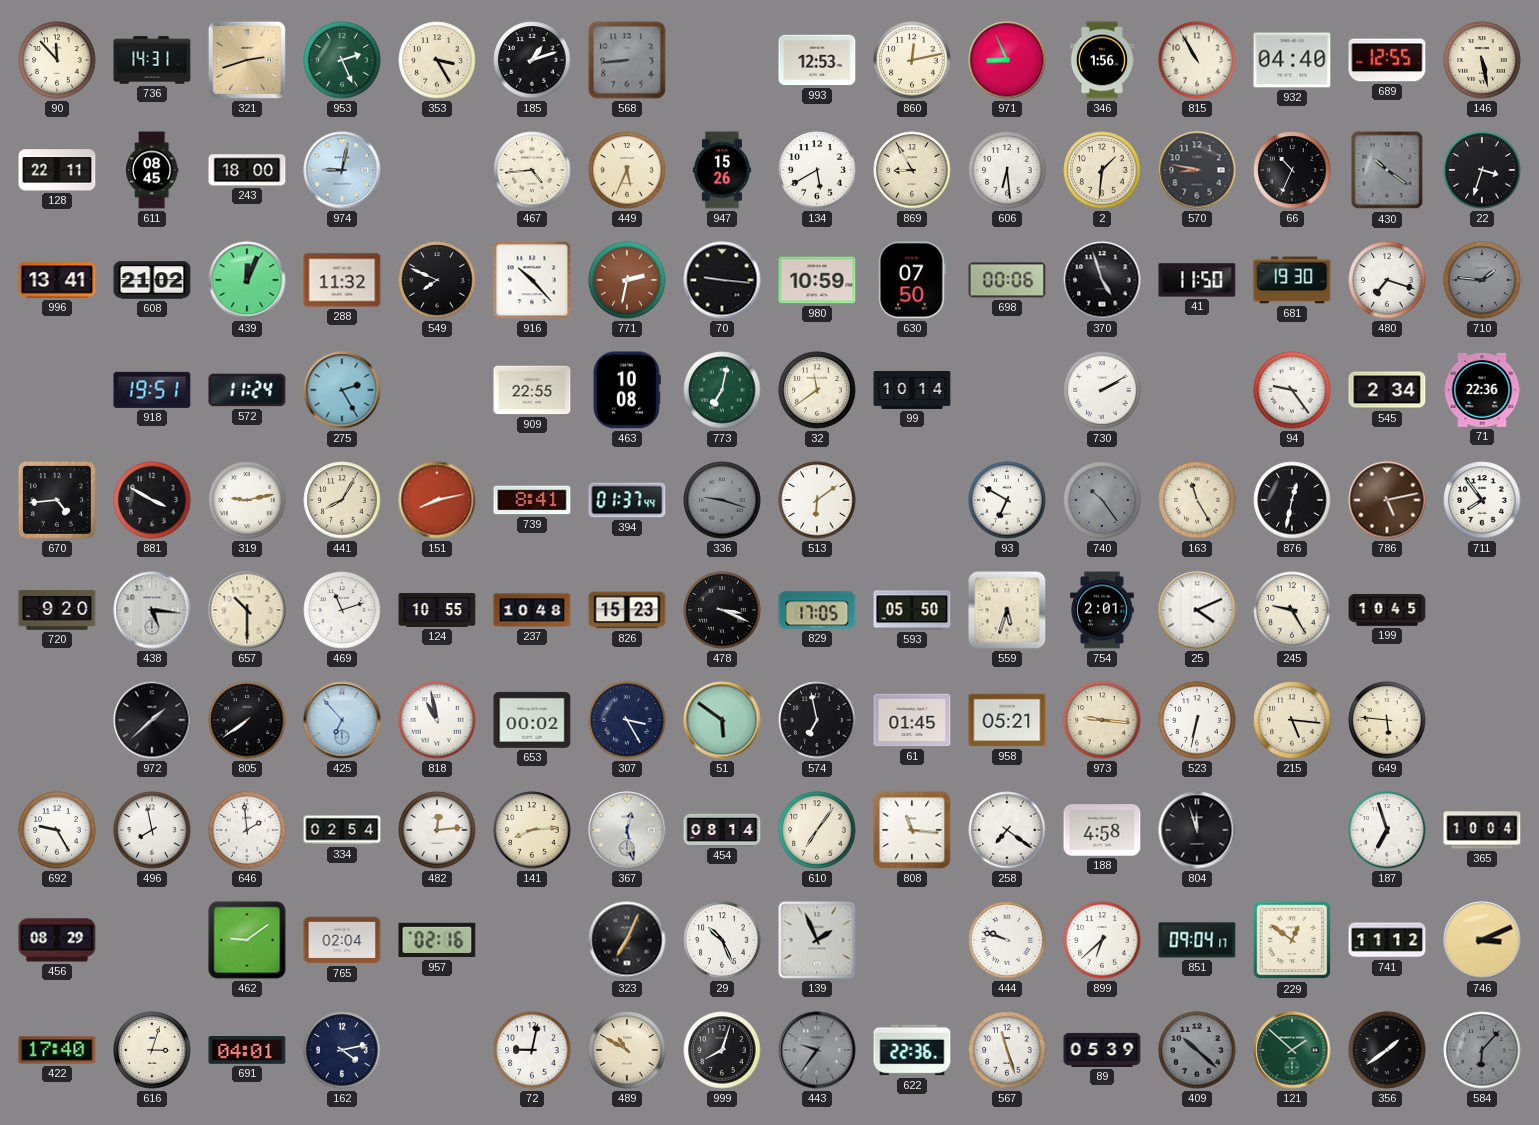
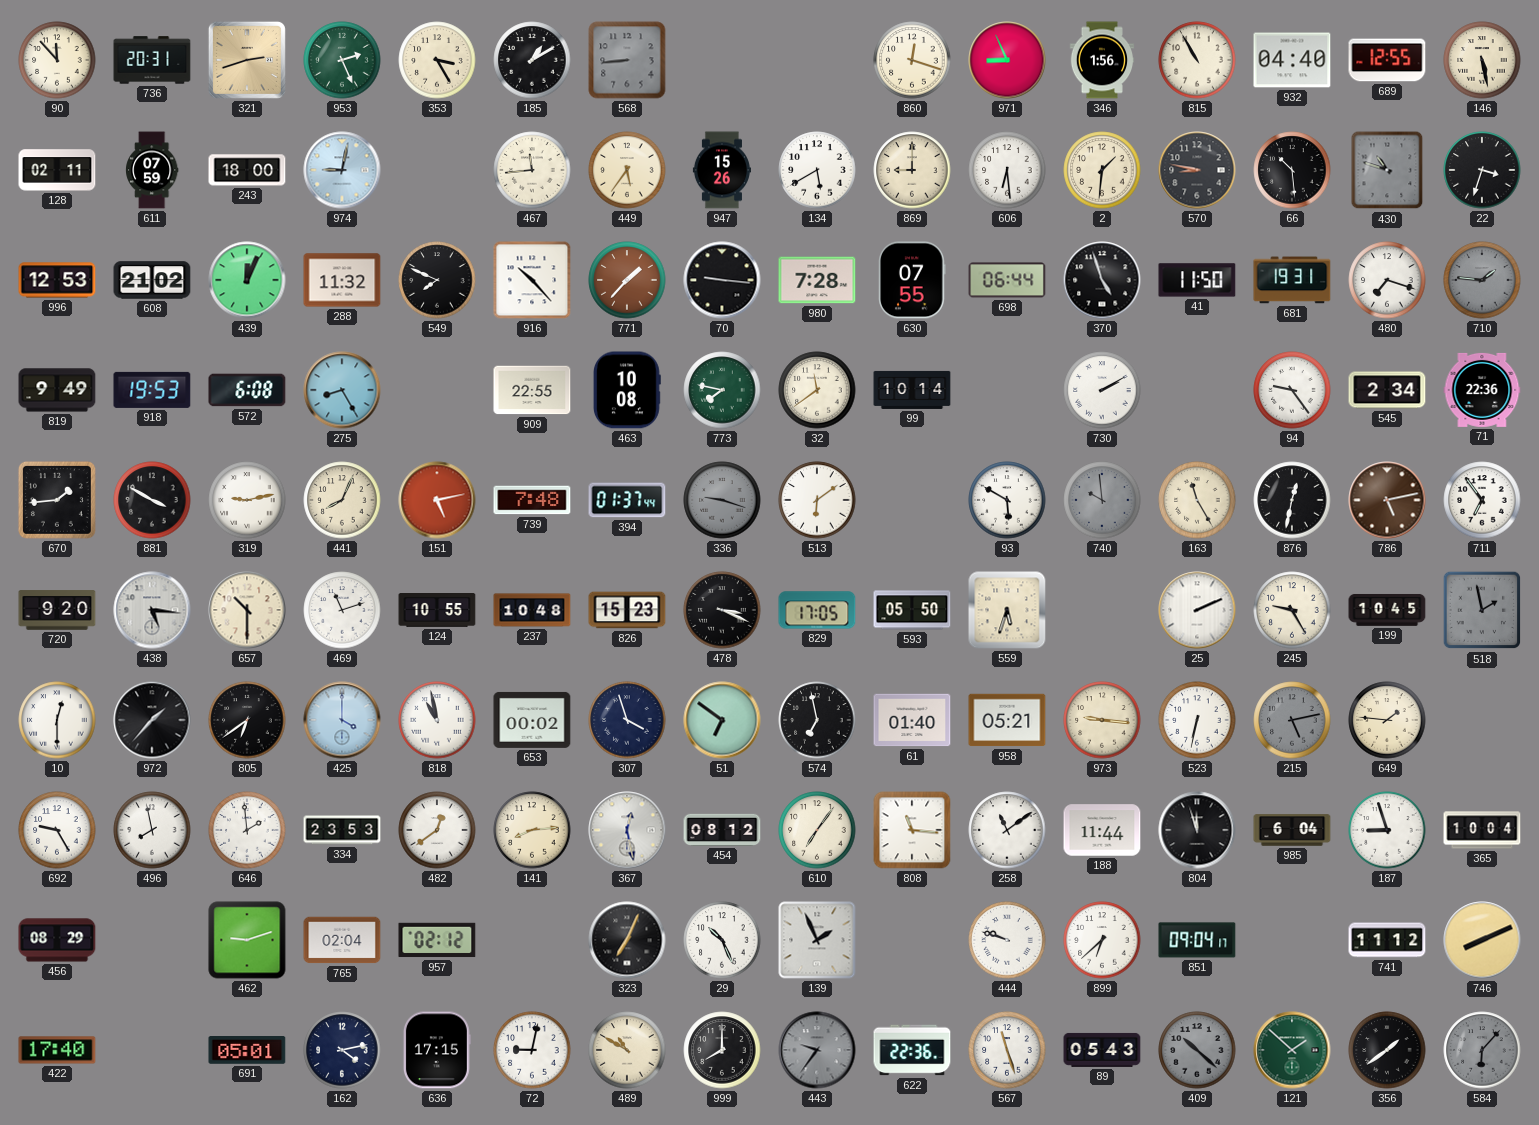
736: 14:31 -> 20:31 (152, 60)
185: 1:12 -> 1:10 (532, 60)
993: 12:53 -> none (817, 60)
860: 12:13 -> 12:18 (912, 60)
128: 22:11 -> 02:11 (57, 170)
611: 08:45 -> 07:59 (153, 170)
467: 4:44 -> 11:44 (532, 170)
449: 5:34 -> 5:36 (627, 170)
869: 8:55 -> 9:00 (912, 170)
66: 10:34 -> 10:29 (1292, 170)
430: 10:21 -> 10:48 (1387, 170)
996: 13:41 -> 12:53 (57, 280)
771: 2:32 -> 1:37 (627, 280)
980: 10:59 -> 7:28 (817, 280)
630: 07:50 -> 07:55 (912, 280)
698: 00:06 -> 06:44 (1007, 280)
681: 19:30 -> 19:31 (1292, 280)
819: none -> 9:49 (57, 390)
918: 19:51 -> 19:53 (152, 390)
572: 11:24 -> 6:08 (247, 390)
275: 2:25 -> 8:25 (342, 390)
773: 7:02 -> 7:47 (722, 390)
670: 4:44 -> 1:44 (57, 500)
441: 8:05 -> 8:04 (342, 500)
151: 8:13 -> 5:13 (437, 500)
739: 8:41 -> 7:48 (532, 500)
93: 6:50 -> 5:50 (1007, 500)
740: 10:24 -> 9:59 (1102, 500)
711: 7:54 -> 6:54 (1482, 500)
754: 2:01 -> none (1102, 610)
25: 4:11 -> 2:11 (1197, 610)
518: none -> 1:58 (1482, 610)
10: none -> 12:30 (57, 720)
972: 1:38 -> 1:37 (152, 720)
805: 7:39 -> 6:39 (247, 720)
425: 6:53 -> 4:00 (342, 720)
307: 3:25 -> 3:57 (627, 720)
51: 5:51 -> 6:51 (722, 720)
61: 01:45 -> 01:40 (912, 720)
215: 5:16 -> 5:13 (1292, 720)
215 dial: cream -> grey (1292, 720)
649: 5:46 -> 1:46 (1387, 720)
334: 02:54 -> 23:53 (342, 830)
482: 12:14 -> 12:39 (437, 830)
454: 08:14 -> 08:12 (722, 830)
258: 7:21 -> 11:09 (1007, 830)
188: 4:58 -> 11:44 (1102, 830)
985: none -> 6:04 (1292, 830)
187: 6:57 -> 8:57 (1387, 830)
462: 9:09 -> 9:12 (247, 940)
957: 02:16 -> 02:12 (437, 940)
229: 12:51 -> none (1292, 940)
746: 3:11 -> 8:11 (1482, 940)
616: 3:03 -> none (152, 1050)
691: 04:01 -> 05:01 (247, 1051)
636: none -> 17:15 (437, 1050)
999: 8:03 -> 8:00 (722, 1050)
89: 05:39 -> 05:43 (1102, 1050)
